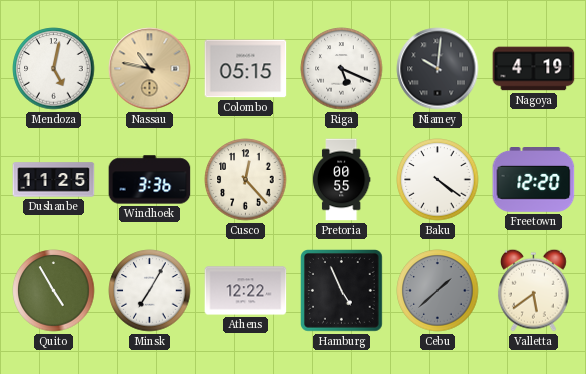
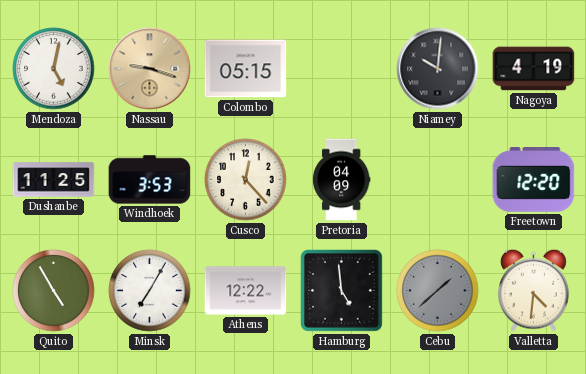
Nassau: 10:47 -> 9:18 (150, 69)
Riga: 5:19 -> none (342, 69)
Windhoek: 3:36 -> 3:53 (150, 180)
Pretoria: 00:55 -> 04:09 (341, 180)
Baku: 4:21 -> none (438, 180)
Hamburg: 4:56 -> 4:59 (342, 291)
Valletta: 5:39 -> 4:31 (533, 290)
